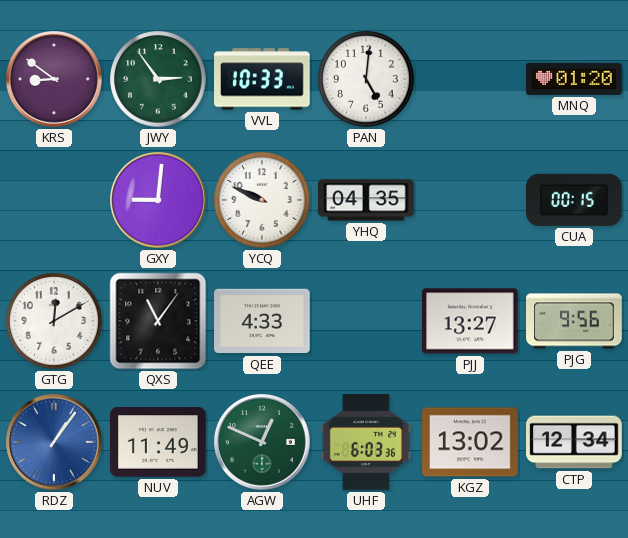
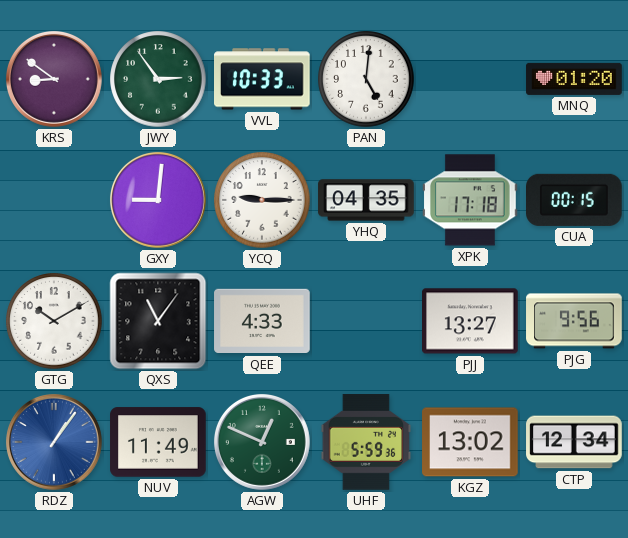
YCQ: 9:49 -> 9:15 (262, 200)
XPK: none -> 17:18 (471, 200)
GTG: 12:10 -> 10:10 (54, 321)
UHF: 6:03 -> 5:59 (366, 442)
